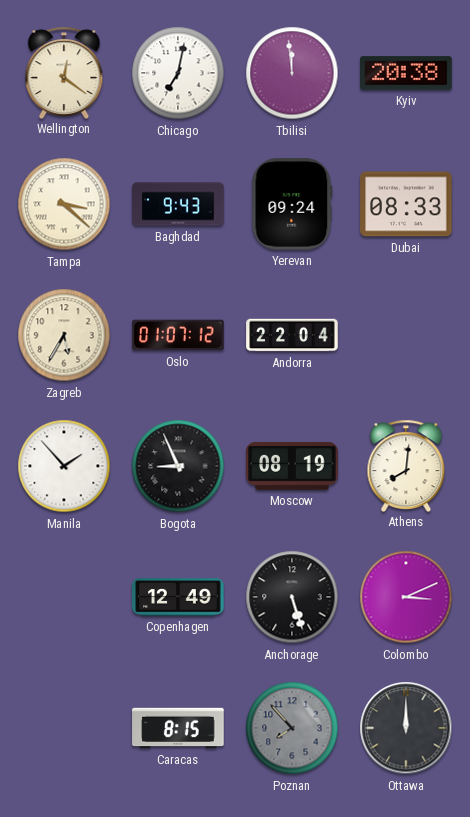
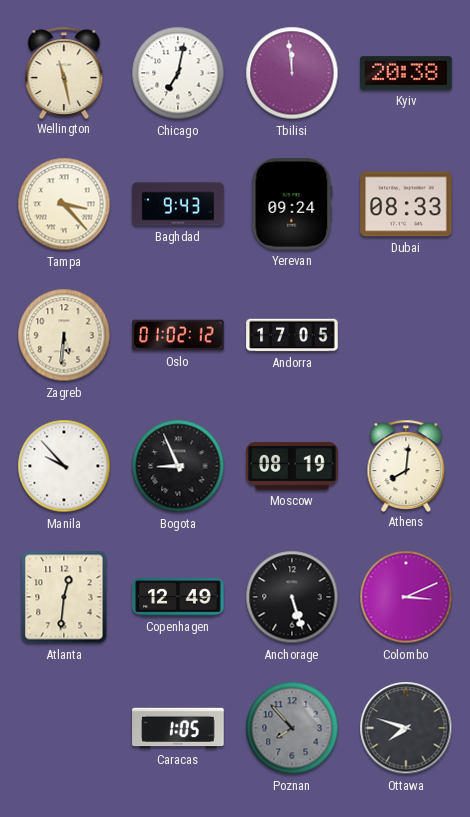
Wellington: 12:21 -> 11:28 (64, 72)
Tampa: 3:22 -> 3:23 (64, 204)
Zagreb: 5:35 -> 5:31 (64, 335)
Oslo: 01:07 -> 01:02 (178, 335)
Andorra: 22:04 -> 17:05 (292, 335)
Manila: 1:53 -> 9:53 (64, 466)
Atlanta: none -> 12:31 (64, 597)
Caracas: 8:15 -> 1:05 (178, 728)
Ottawa: 12:00 -> 7:48 (406, 728)
